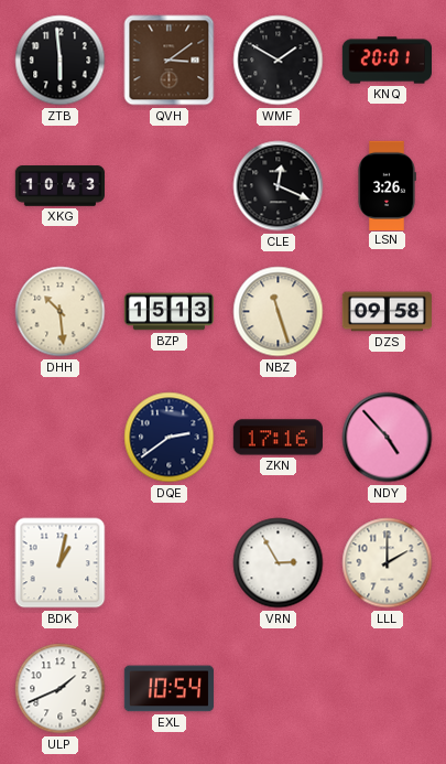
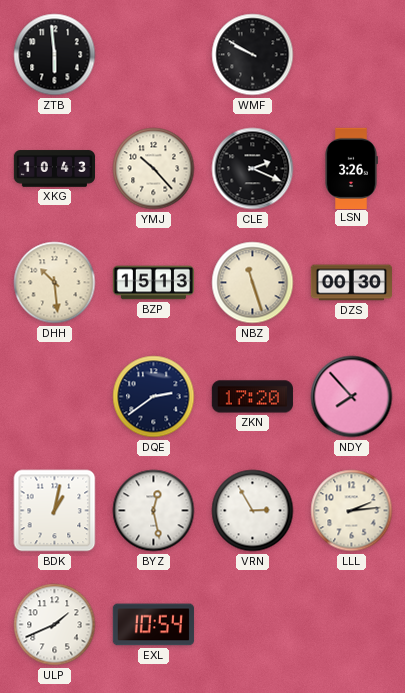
QVH: 3:09 -> none (170, 61)
WMF: 1:50 -> 9:50 (253, 55)
KNQ: 20:01 -> none (387, 61)
YMJ: none -> 10:23 (154, 169)
CLE: 12:19 -> 2:19 (253, 169)
DZS: 09:58 -> 00:30 (351, 283)
ZKN: 17:16 -> 17:20 (252, 397)
NDY: 4:53 -> 7:53 (352, 397)
BYZ: none -> 12:28 (154, 511)
LLL: 2:00 -> 2:14 (352, 511)
